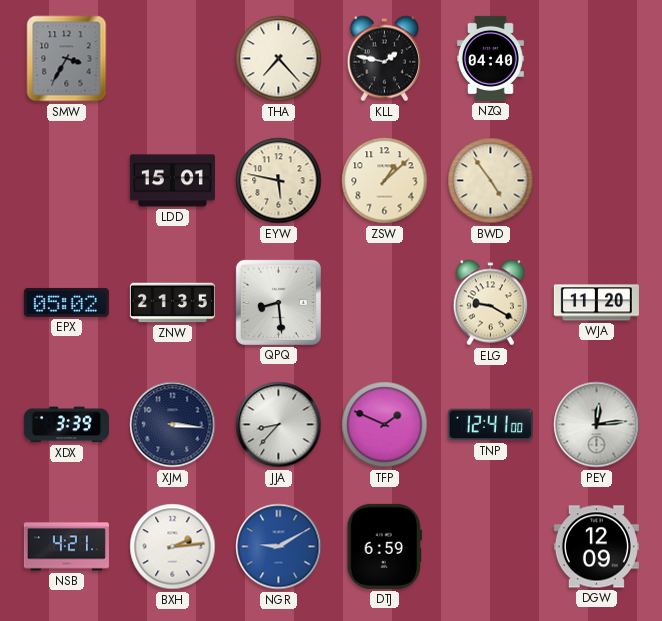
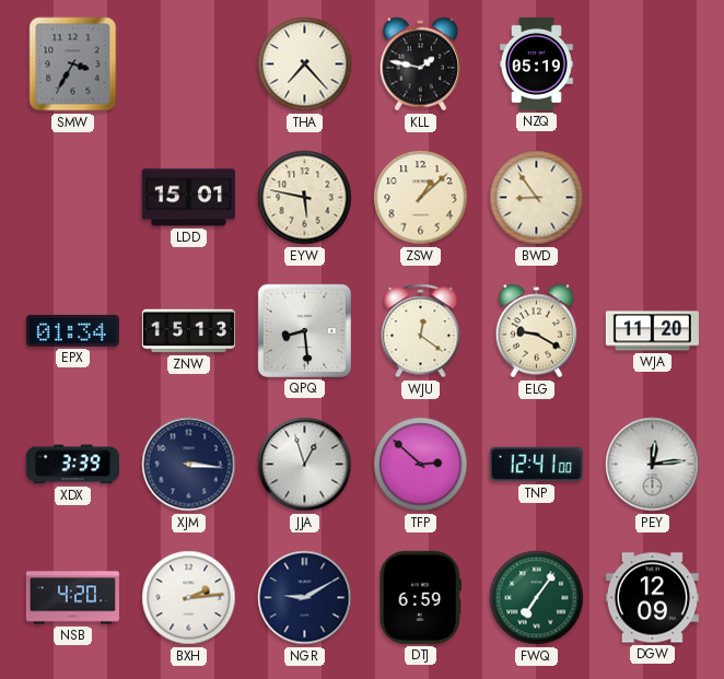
NZQ: 04:40 -> 05:19 (537, 63)
BWD: 4:54 -> 8:54 (537, 198)
EPX: 05:02 -> 01:34 (72, 330)
ZNW: 21:35 -> 15:13 (188, 331)
WJU: none -> 12:21 (421, 331)
JJA: 8:37 -> 12:57 (305, 465)
TFP: 1:49 -> 2:52 (421, 465)
NSB: 4:21 -> 4:20 (72, 598)
NGR dial: blue -> navy (305, 598)
FWQ: none -> 7:06 (537, 598)
